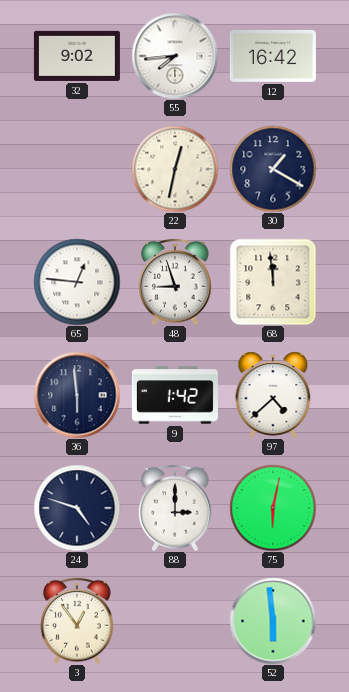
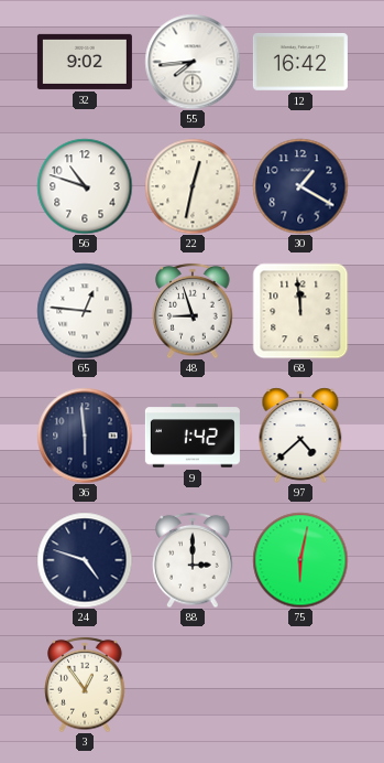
56: none -> 10:48 (85, 186)
52: 5:59 -> none (273, 621)
